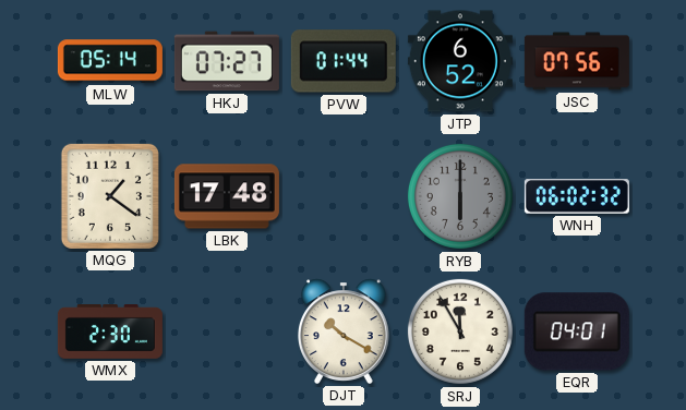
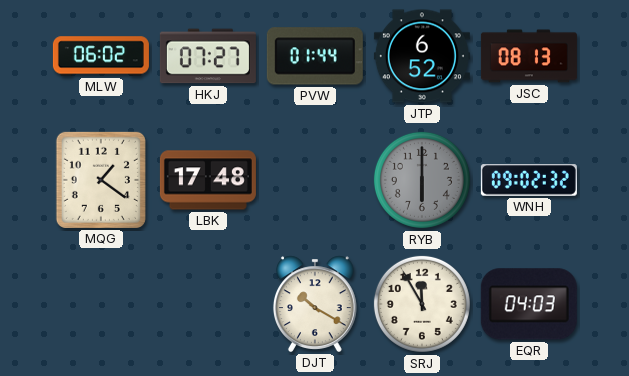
MLW: 05:14 -> 06:02 (101, 56)
JSC: 07:56 -> 08:13 (529, 56)
WNH: 06:02 -> 09:02 (529, 180)
WMX: 2:30 -> none (110, 333)
EQR: 04:01 -> 04:03 (529, 304)
